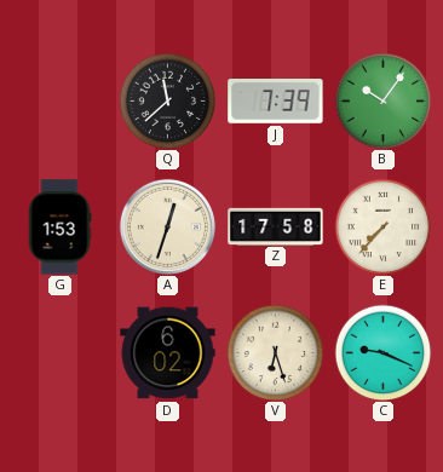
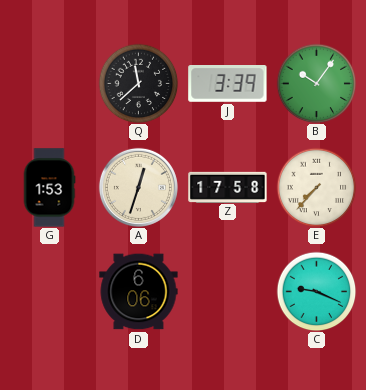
J: 7:39 -> 3:39 (228, 84)
D: 6:02 -> 6:06 (139, 292)
V: 6:27 -> none (275, 352)
